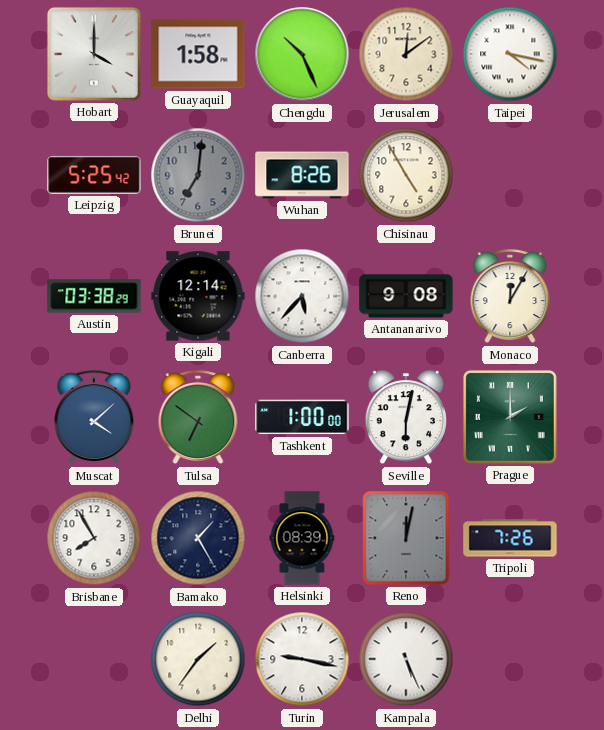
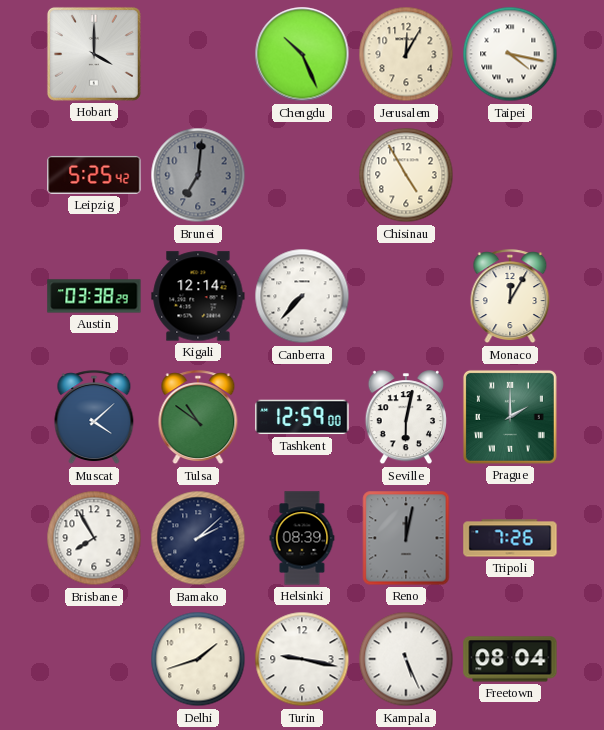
Guayaquil: 1:58 -> none (198, 54)
Jerusalem: 12:09 -> 12:05 (406, 54)
Wuhan: 8:26 -> none (302, 175)
Canberra: 5:37 -> 7:37 (302, 296)
Antananarivo: 9:08 -> none (406, 296)
Tulsa: 6:51 -> 10:51 (198, 418)
Tashkent: 1:00 -> 12:59 (302, 417)
Bamako: 1:25 -> 2:08 (198, 538)
Delhi: 1:36 -> 1:42 (198, 659)
Freetown: none -> 08:04 (510, 659)
